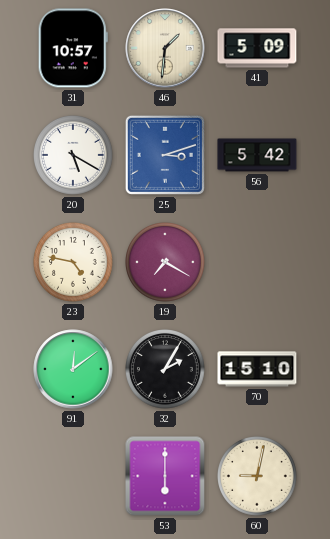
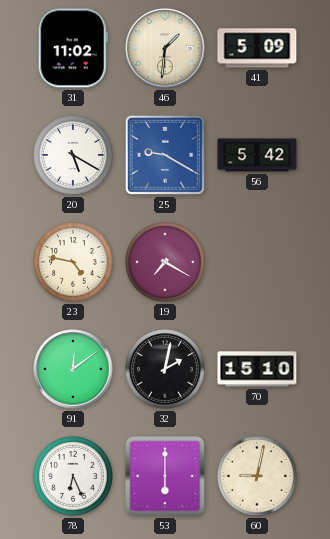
31: 10:57 -> 11:02 (73, 48)
25: 3:12 -> 9:20 (165, 155)
32: 2:05 -> 2:02 (166, 370)
78: none -> 6:26 (74, 477)
